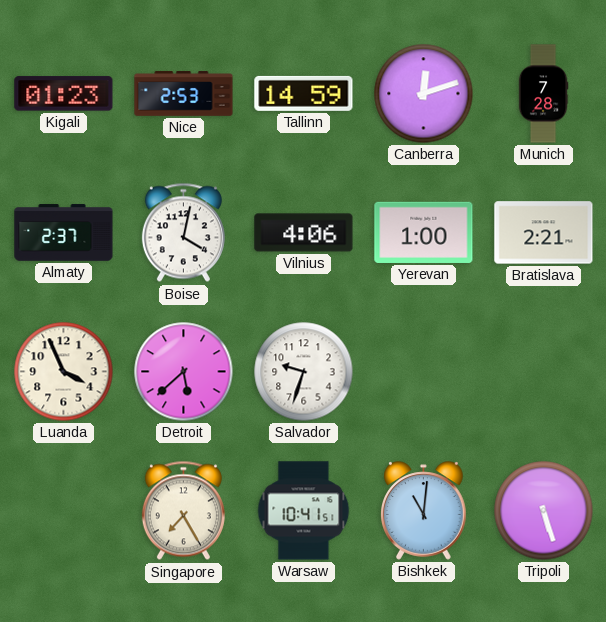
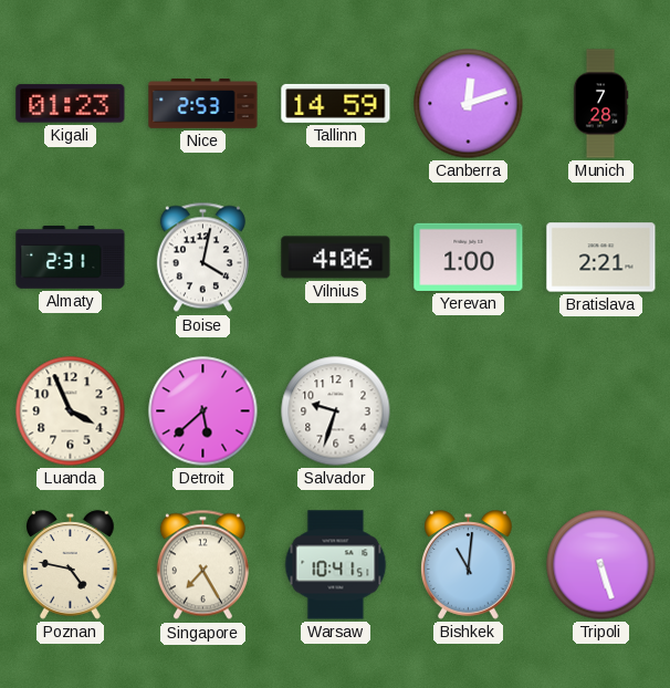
Almaty: 2:37 -> 2:31 (71, 258)
Poznan: none -> 4:47 (71, 565)
